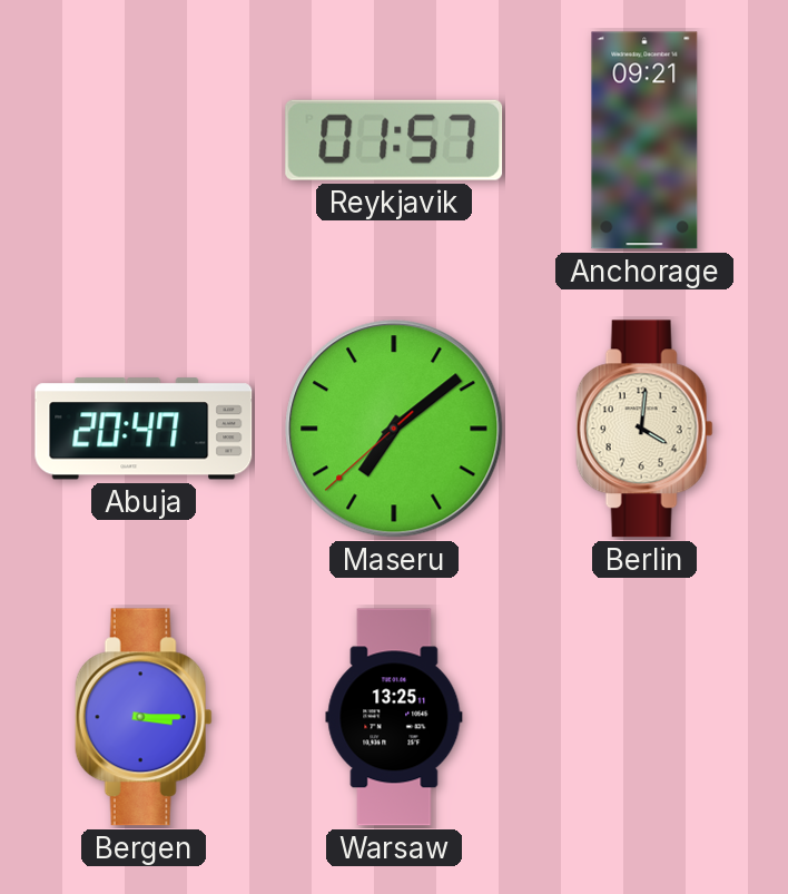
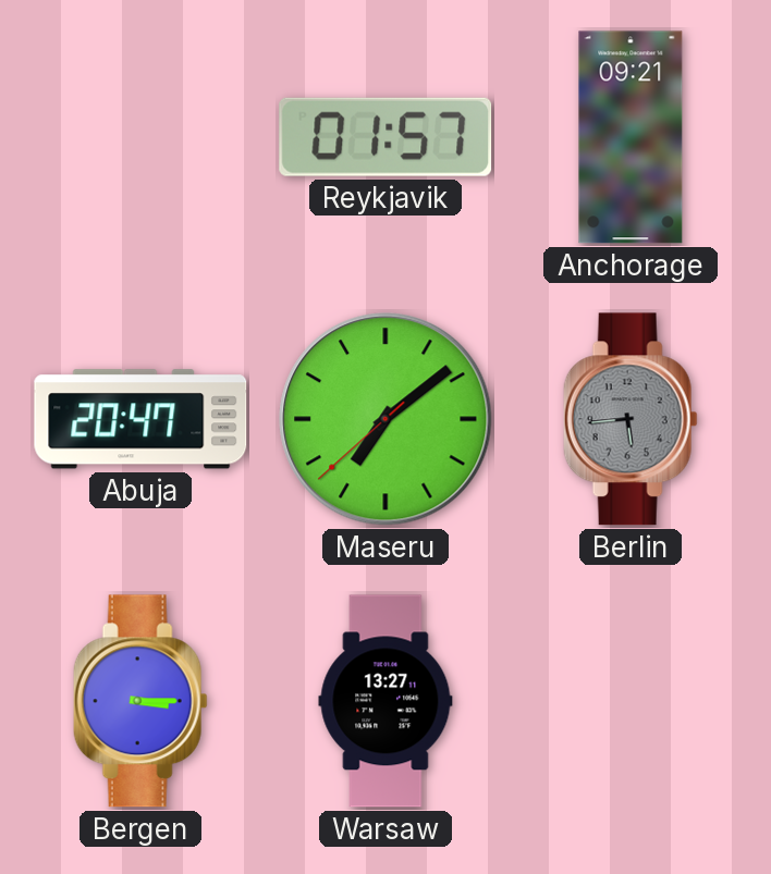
Berlin: 4:01 -> 5:44 (631, 419)
Berlin dial: cream -> grey (631, 419)
Warsaw: 13:25 -> 13:27 (385, 701)
